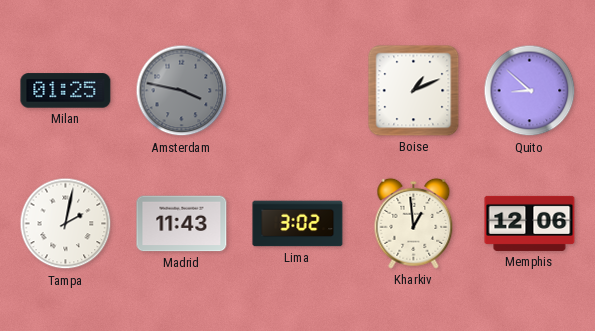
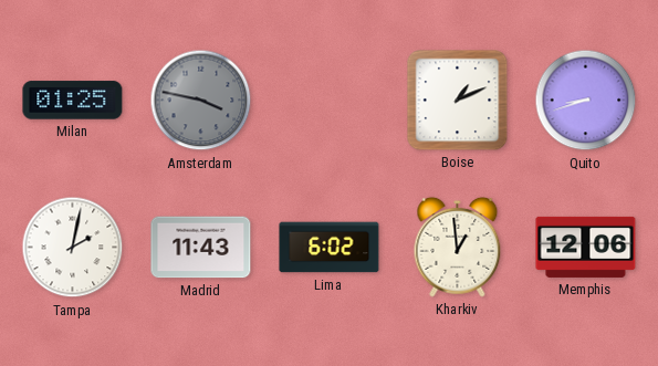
Quito: 8:52 -> 8:42 (586, 101)
Lima: 3:02 -> 6:02 (330, 248)
